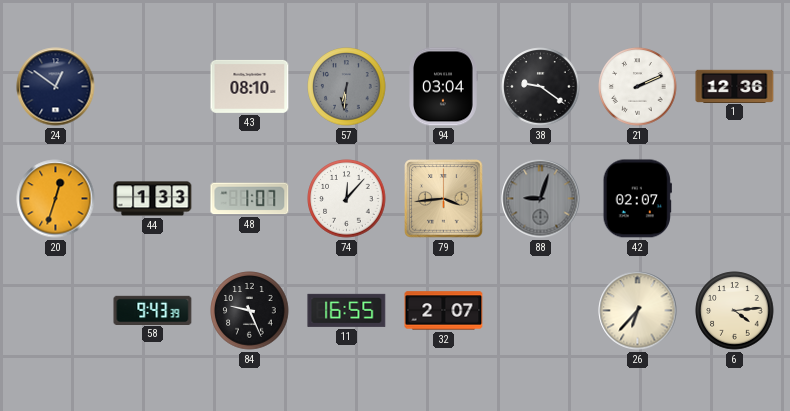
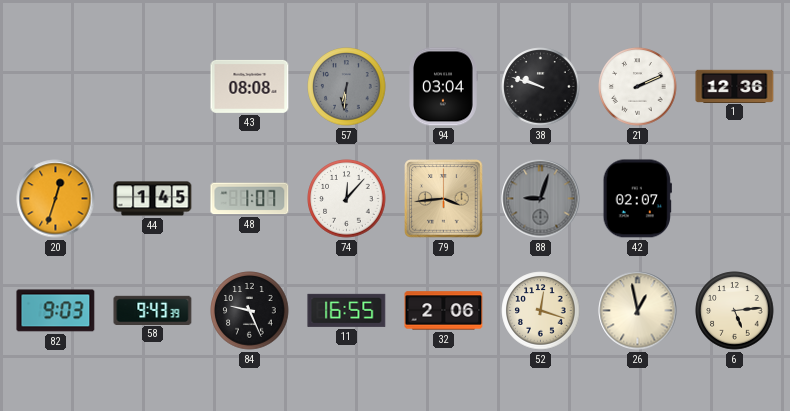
24: 12:51 -> none (56, 87)
43: 08:10 -> 08:08 (250, 86)
38: 9:21 -> 9:48 (541, 87)
44: 1:33 -> 1:45 (153, 199)
82: none -> 9:03 (56, 311)
32: 2:07 -> 2:06 (444, 311)
52: none -> 12:18 (541, 311)
26: 6:37 -> 12:58 (638, 311)
6: 4:14 -> 5:14 (735, 311)
